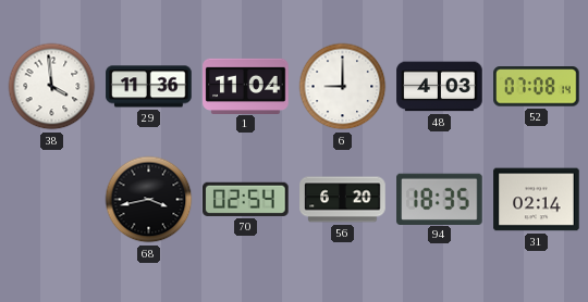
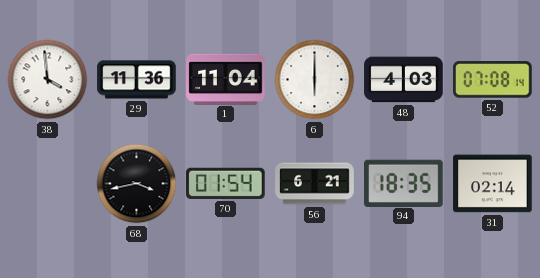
6: 9:00 -> 6:00 (315, 80)
70: 02:54 -> 01:54 (226, 183)
56: 6:20 -> 6:21 (315, 184)
